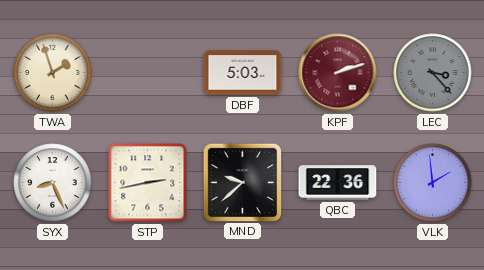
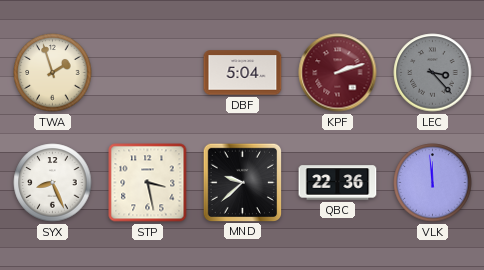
DBF: 5:03 -> 5:04 (243, 73)
STP: 2:43 -> 3:28 (148, 183)
VLK: 1:59 -> 11:59 (433, 183)
